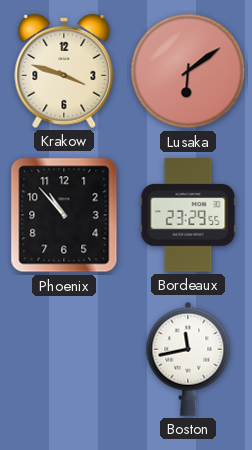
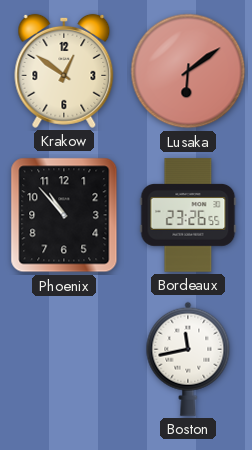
Krakow: 3:48 -> 12:51 (64, 71)
Bordeaux: 23:29 -> 23:26 (188, 215)
